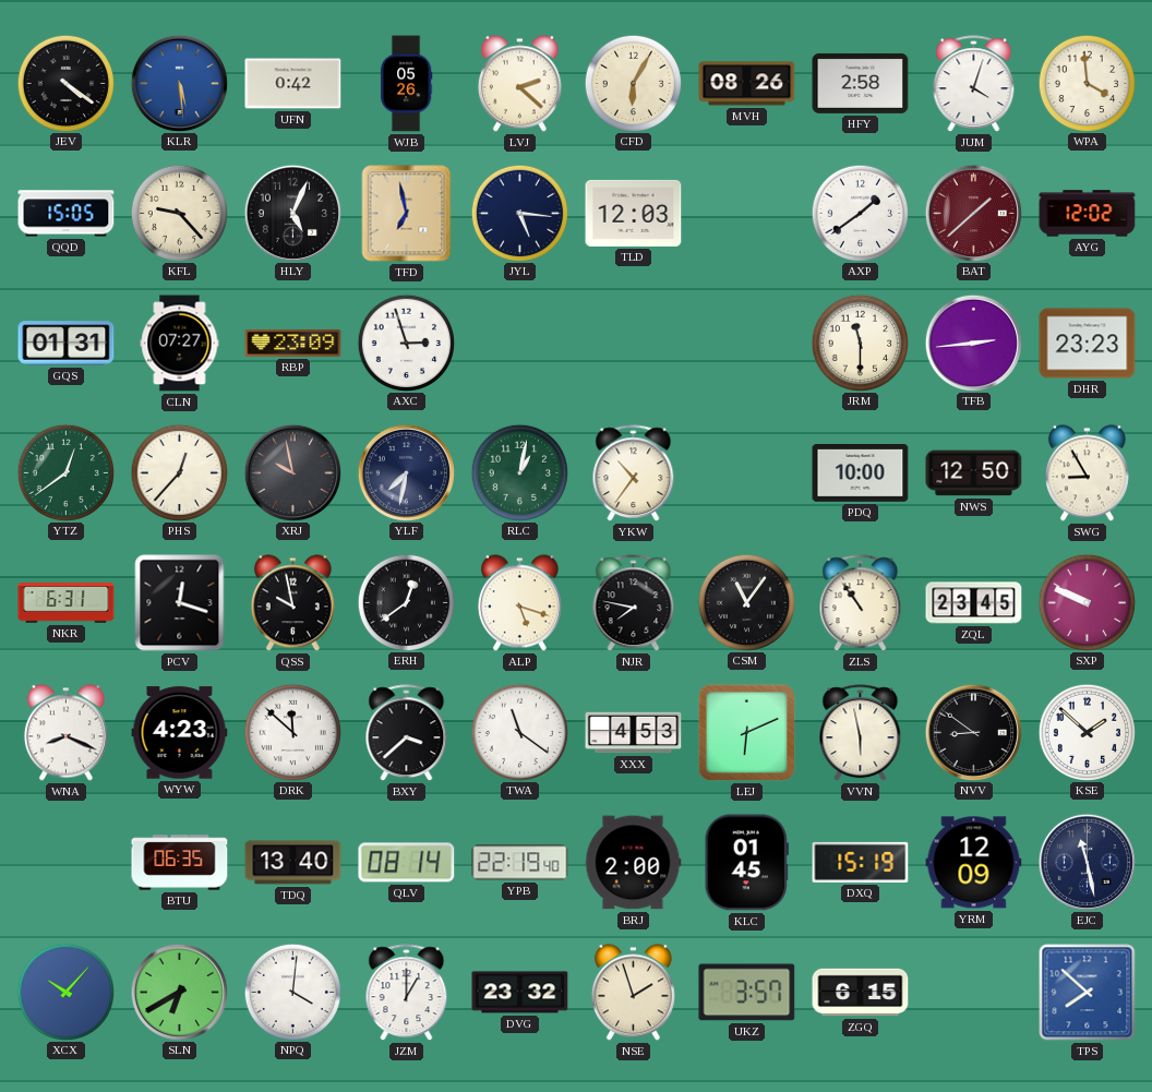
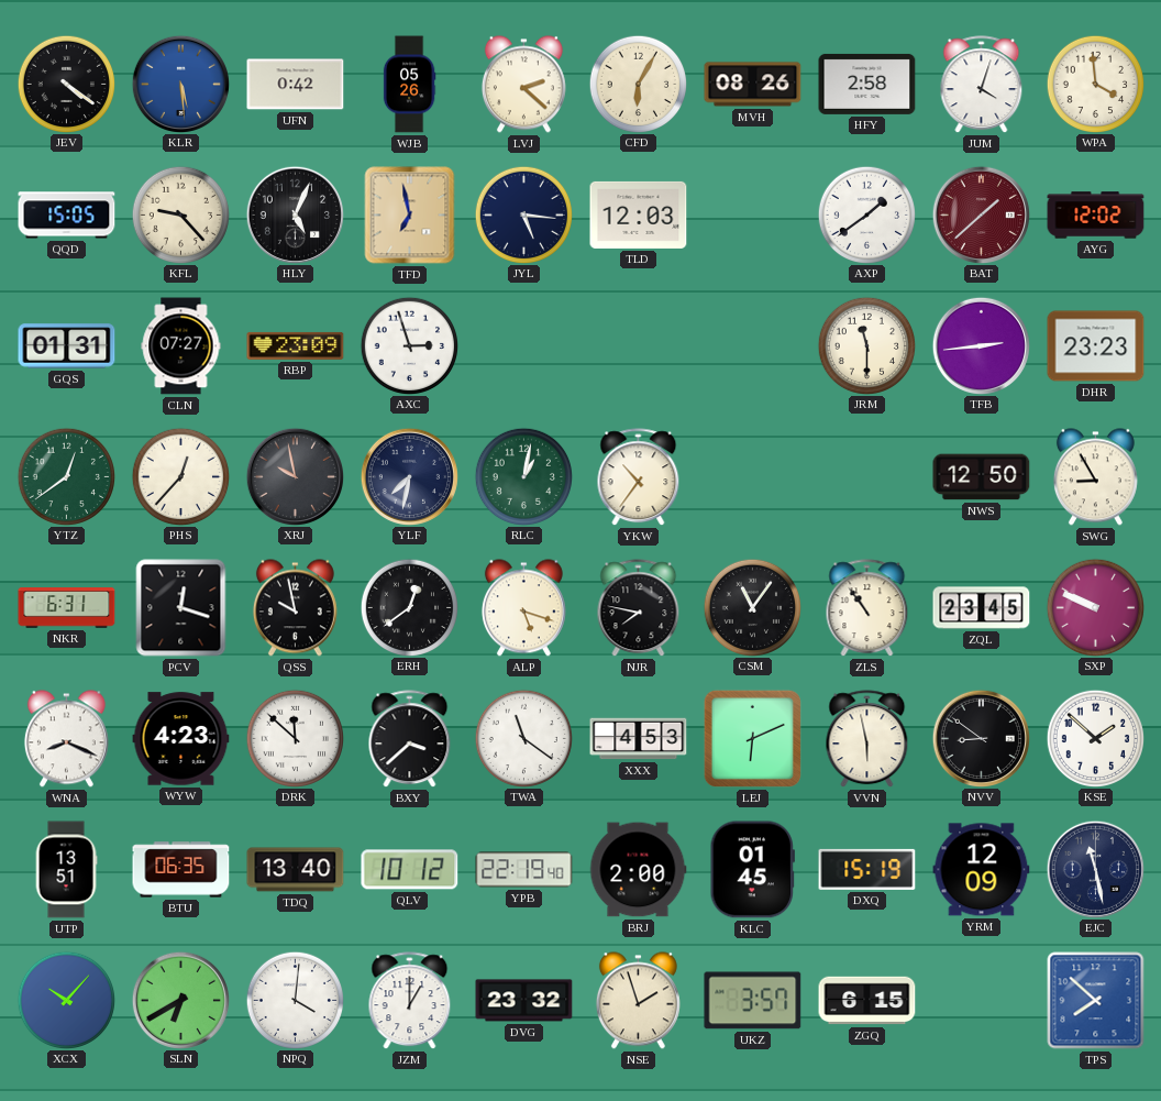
PDQ: 10:00 -> none (861, 473)
UTP: none -> 13:51 (66, 870)
QLV: 08:14 -> 10:12 (410, 870)
